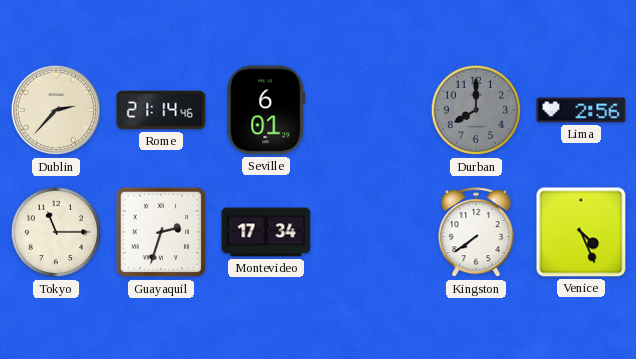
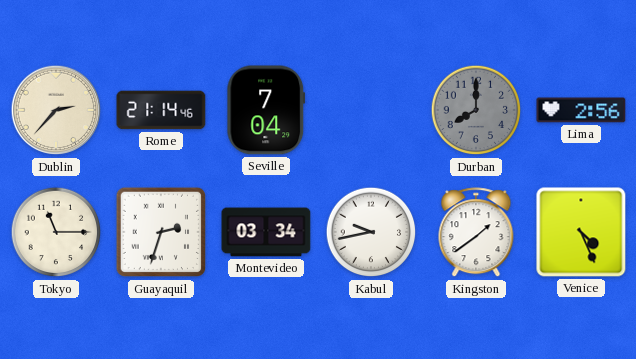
Seville: 6:01 -> 7:04 (266, 110)
Montevideo: 17:34 -> 03:34 (266, 232)
Kabul: none -> 9:43 (371, 232)
Kingston: 7:39 -> 1:39 (476, 233)
